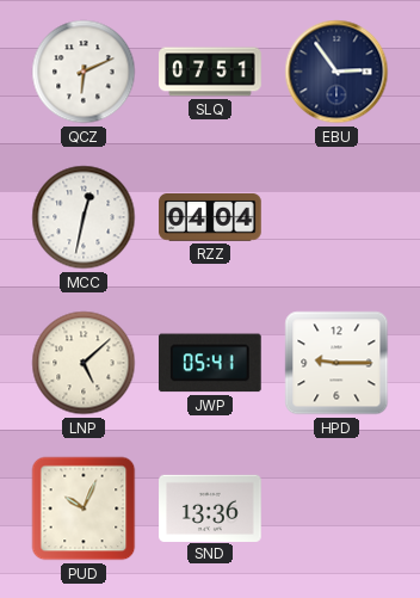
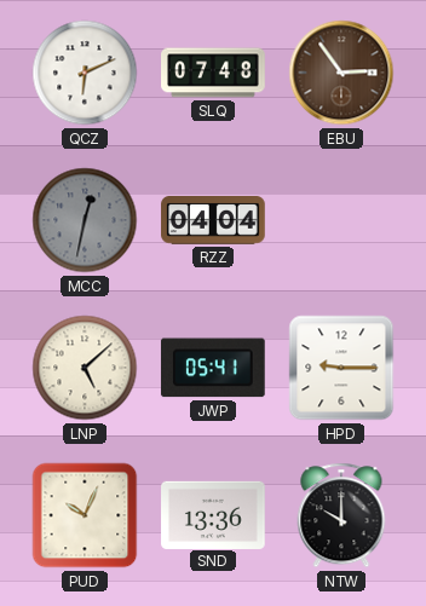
SLQ: 07:51 -> 07:48 (213, 73)
EBU dial: navy -> brown (341, 73)
MCC dial: white -> grey (85, 220)
NTW: none -> 10:00 (341, 515)
